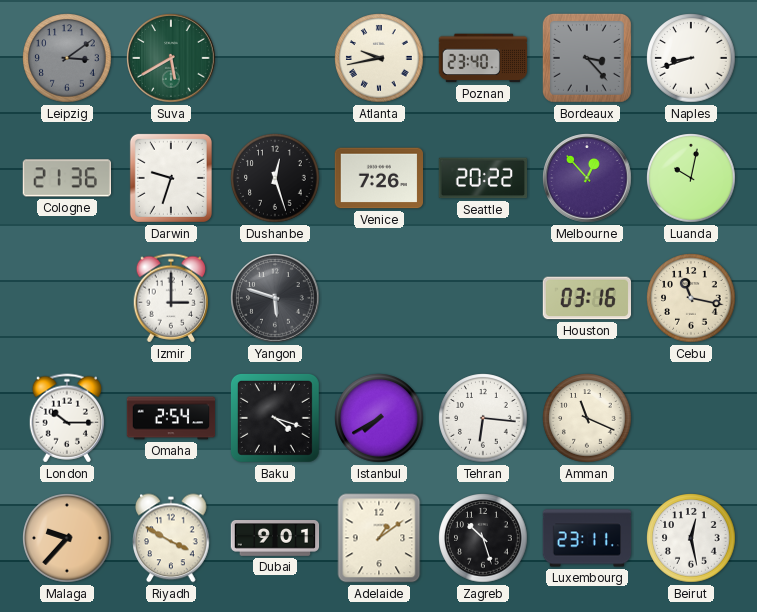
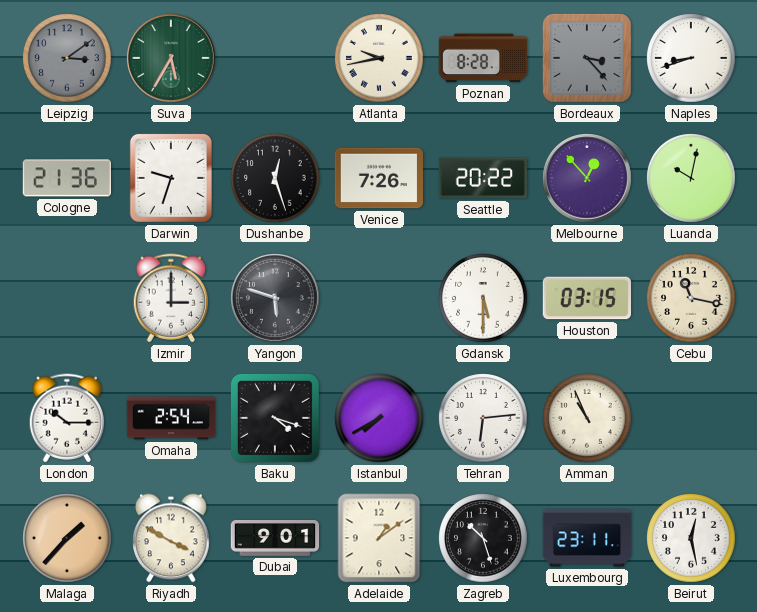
Suva: 5:40 -> 5:35 (171, 58)
Poznan: 23:40 -> 8:28 (483, 58)
Gdansk: none -> 5:30 (483, 298)
Houston: 03:16 -> 03:15 (587, 298)
Tehran: 6:16 -> 6:14 (483, 418)
Amman: 11:19 -> 10:56 (587, 418)
Malaga: 9:37 -> 1:37 (67, 538)
